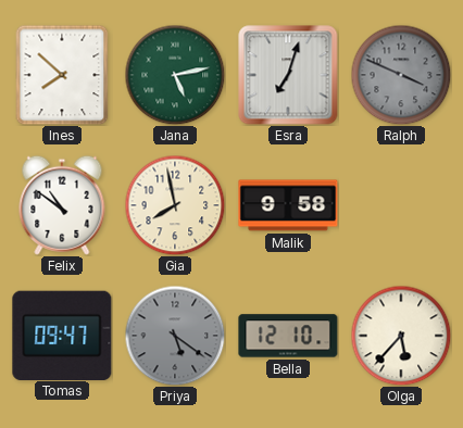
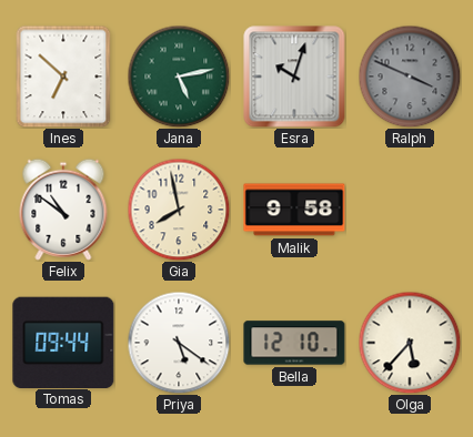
Ines: 7:52 -> 6:52 (63, 77)
Esra: 7:03 -> 10:03 (294, 77)
Tomas: 09:47 -> 09:44 (63, 342)
Priya dial: grey -> white (179, 343)
